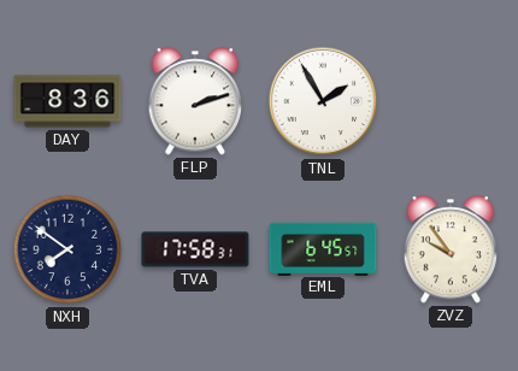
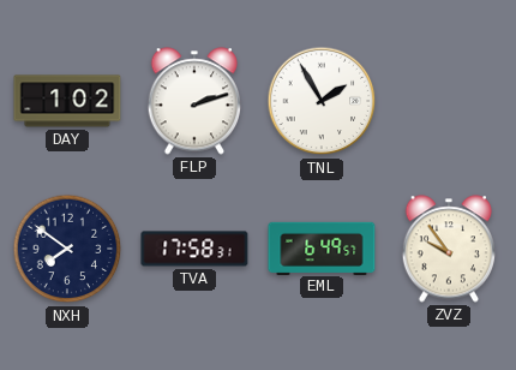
DAY: 8:36 -> 1:02 (67, 101)
EML: 6:45 -> 6:49 (322, 247)
